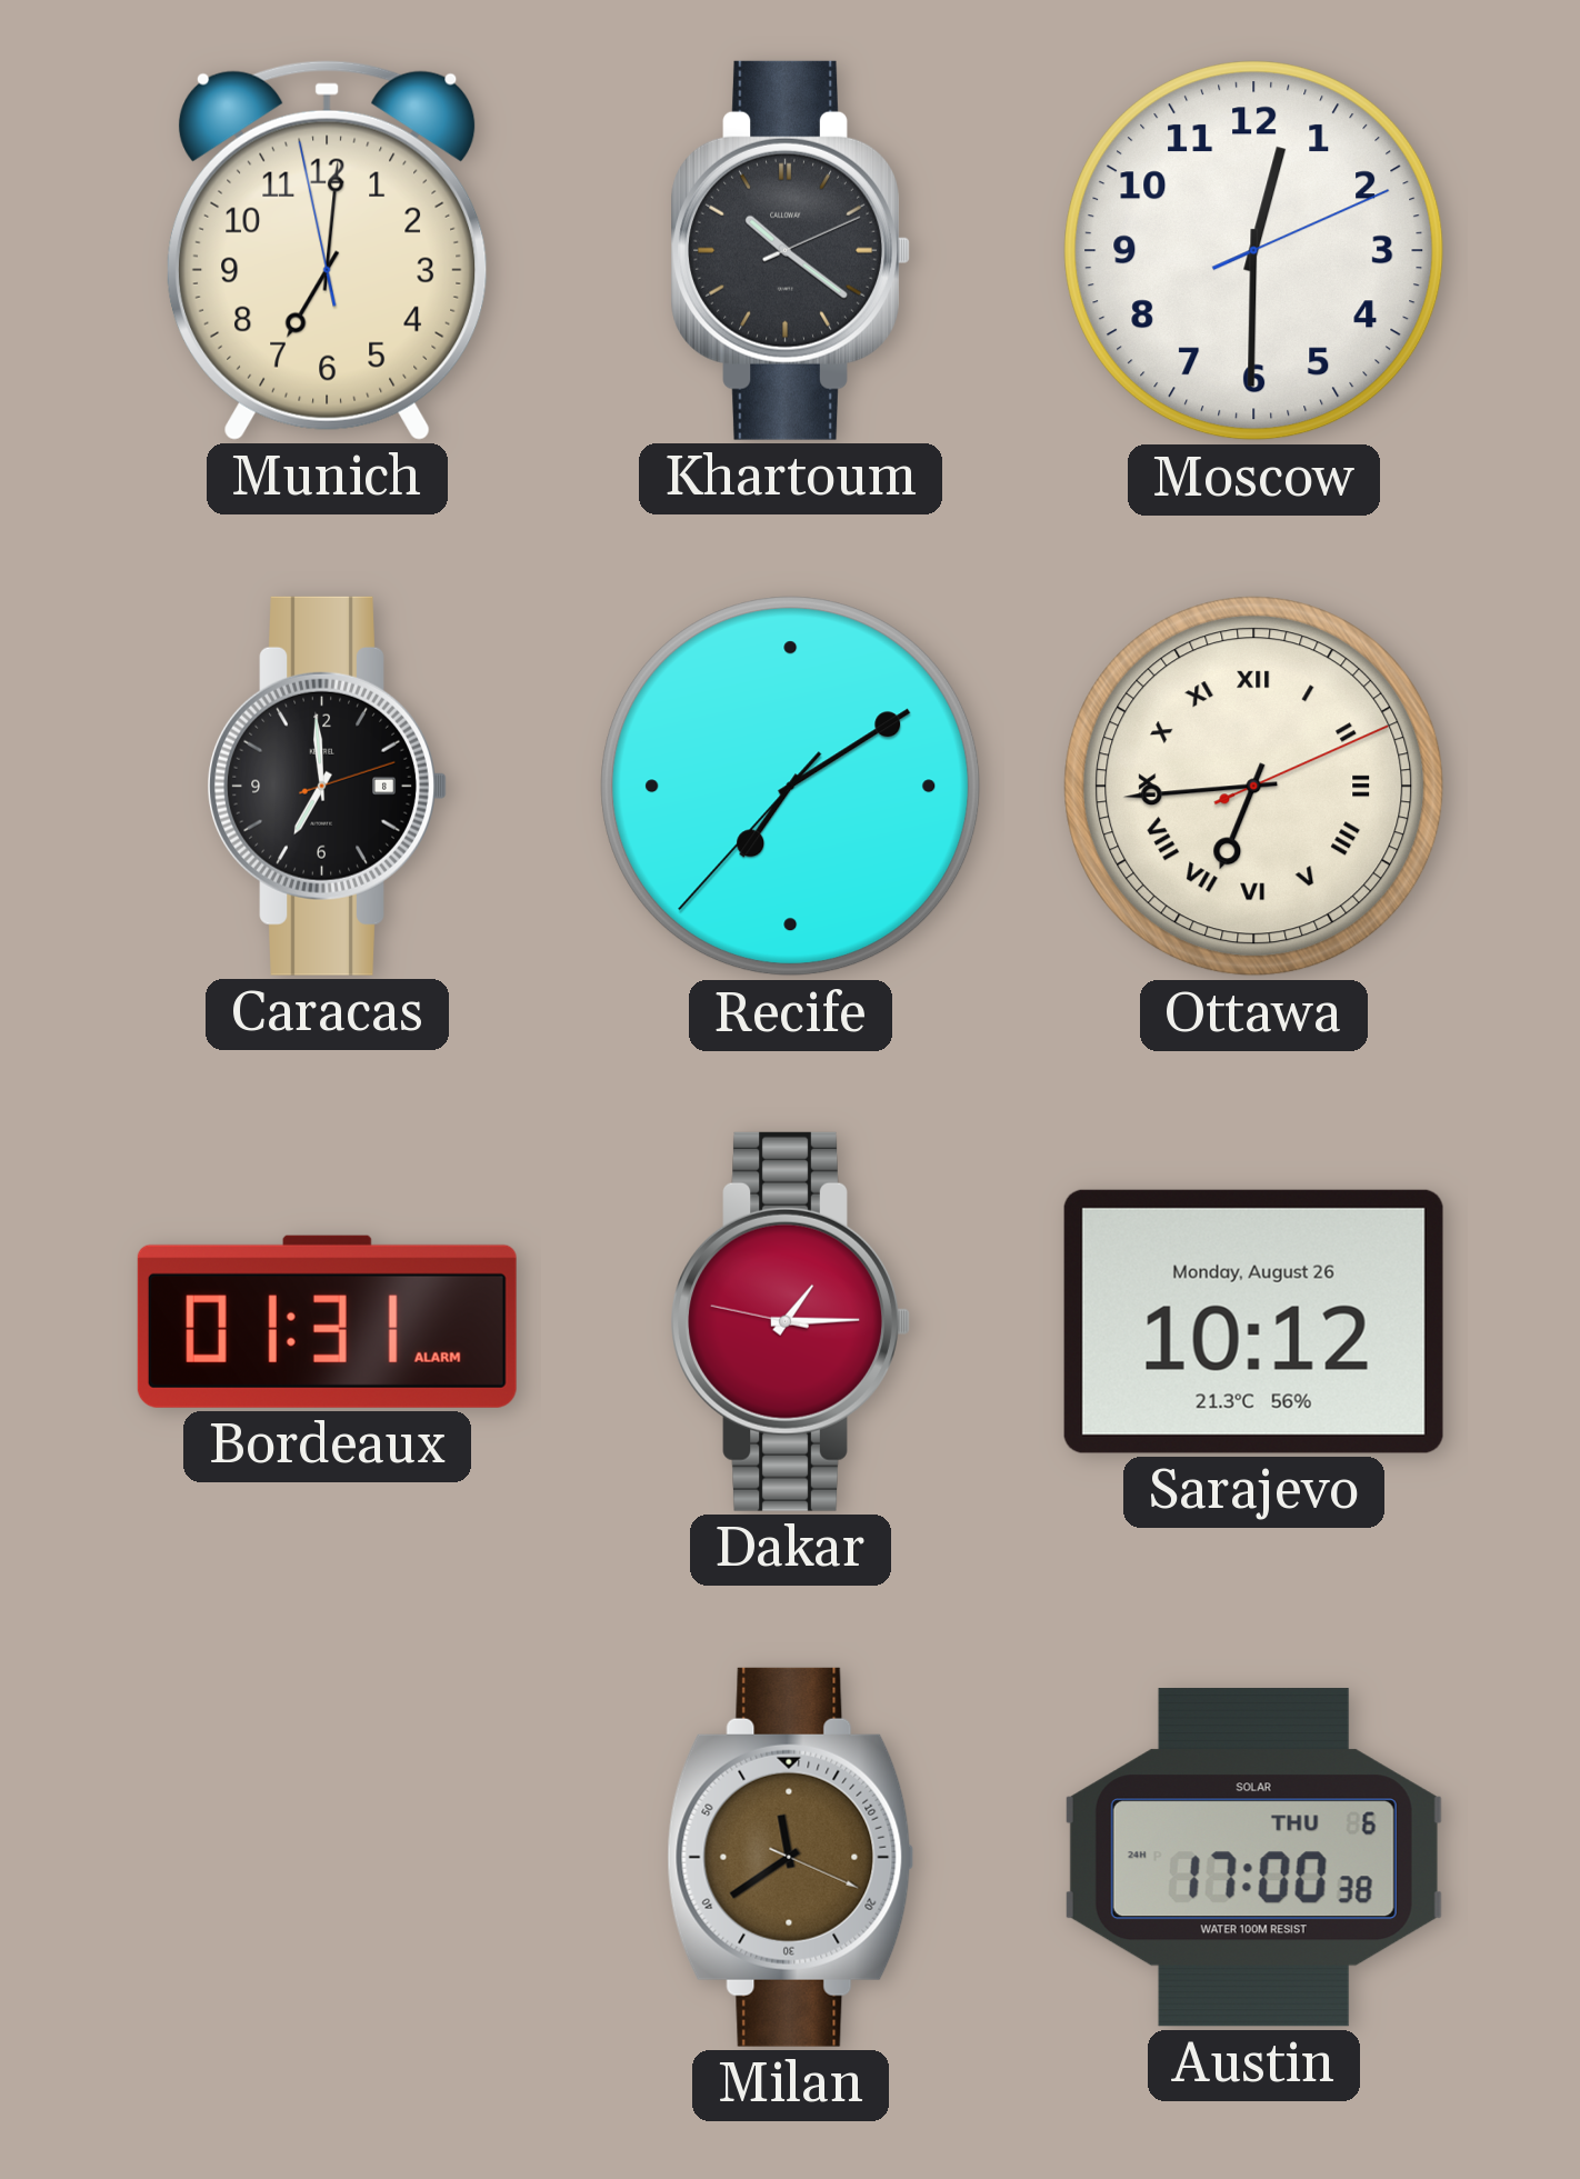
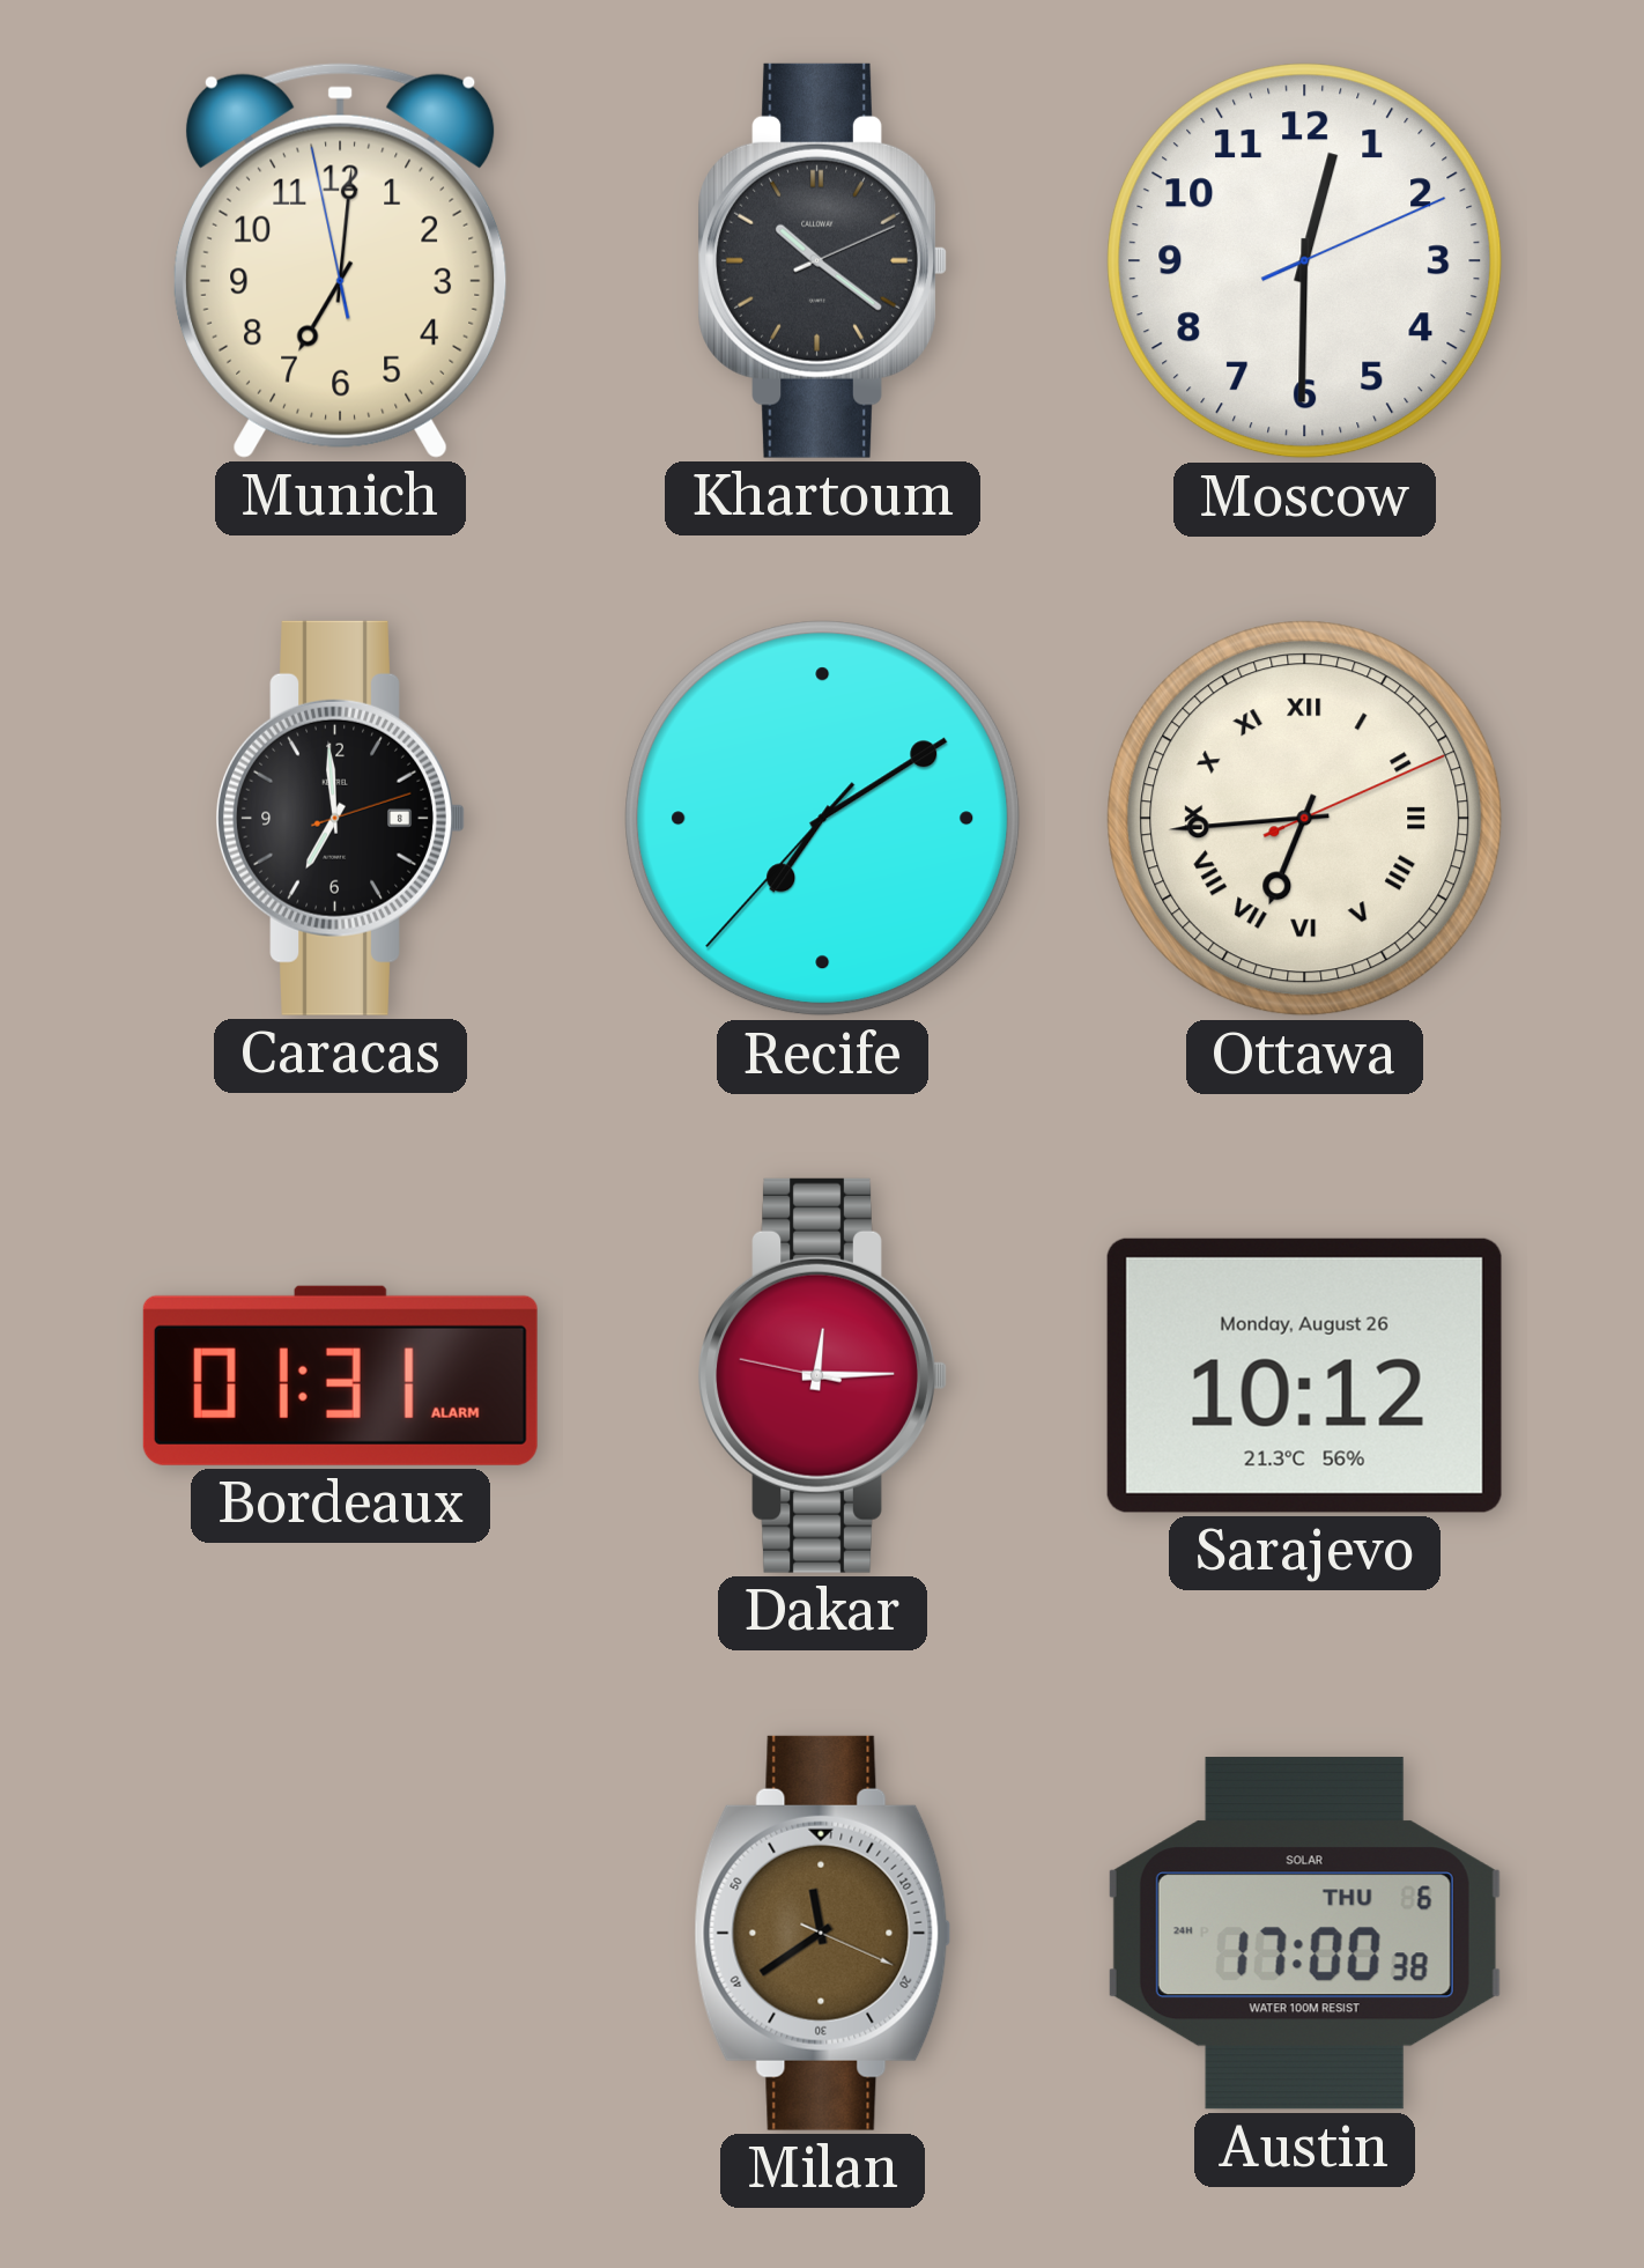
Dakar: 1:14 -> 12:14 (822, 1375)
